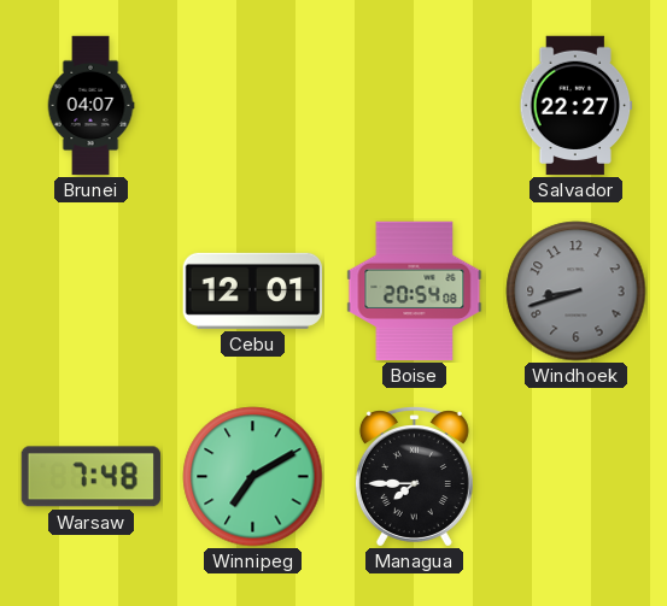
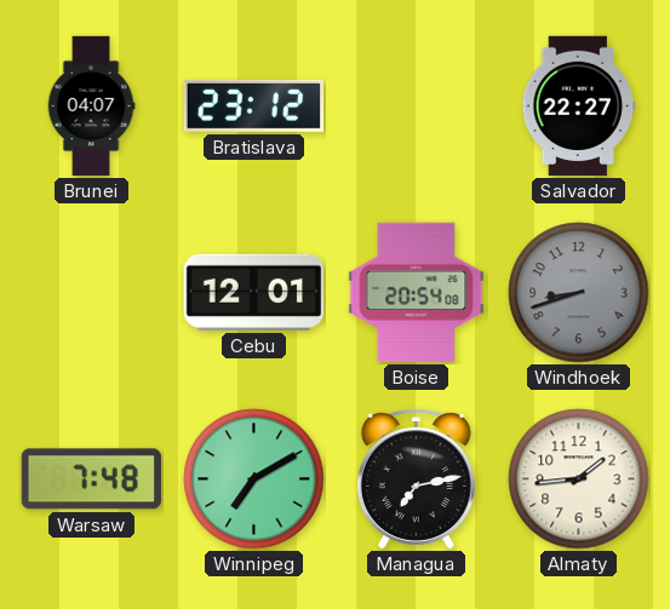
Bratislava: none -> 23:12 (253, 105)
Managua: 7:45 -> 7:13 (416, 479)
Almaty: none -> 1:44 (579, 479)
